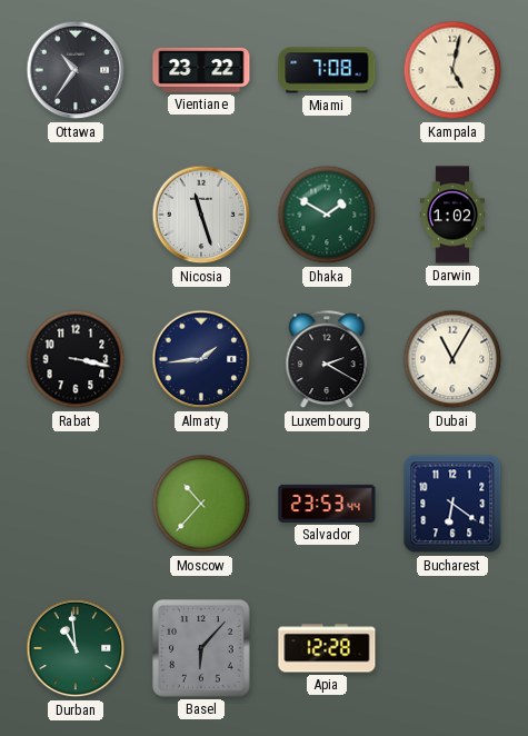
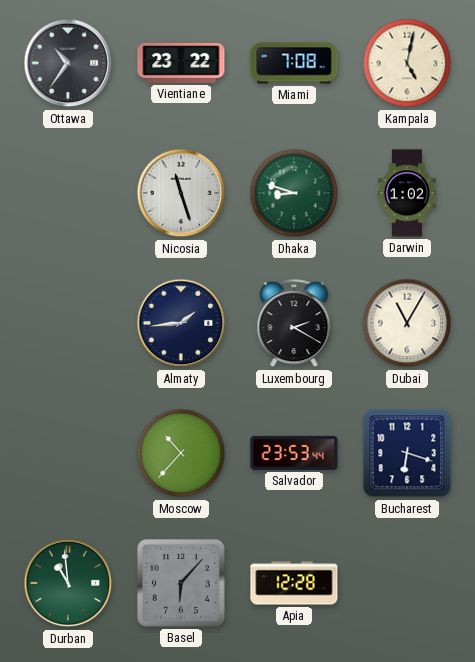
Dhaka: 1:50 -> 8:48 (294, 193)
Rabat: 3:17 -> none (76, 359)
Bucharest: 6:21 -> 6:18 (407, 453)
